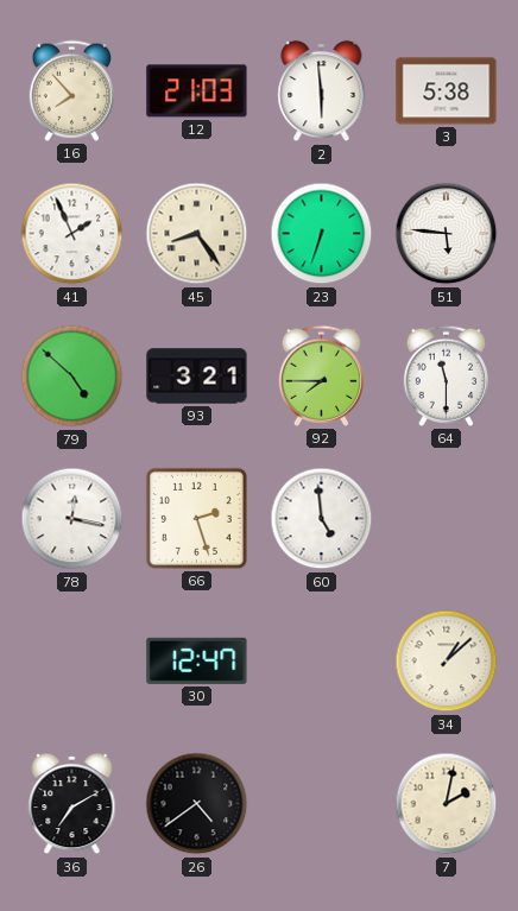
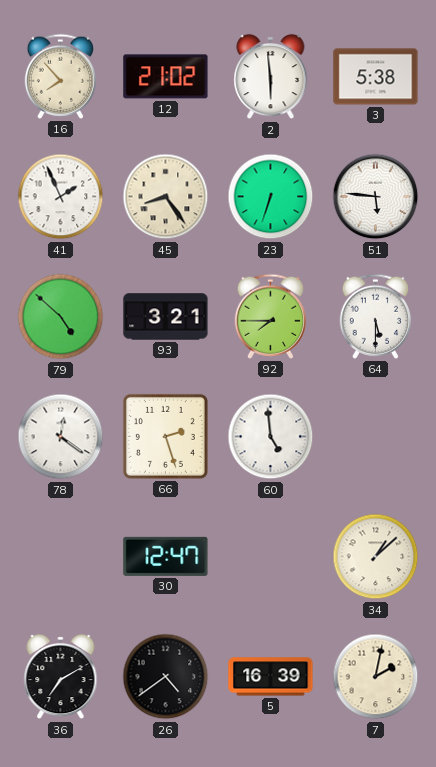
12: 21:03 -> 21:02 (166, 77)
64: 11:30 -> 5:30 (375, 316)
78: 12:17 -> 12:21 (61, 437)
5: none -> 16:39 (271, 677)
